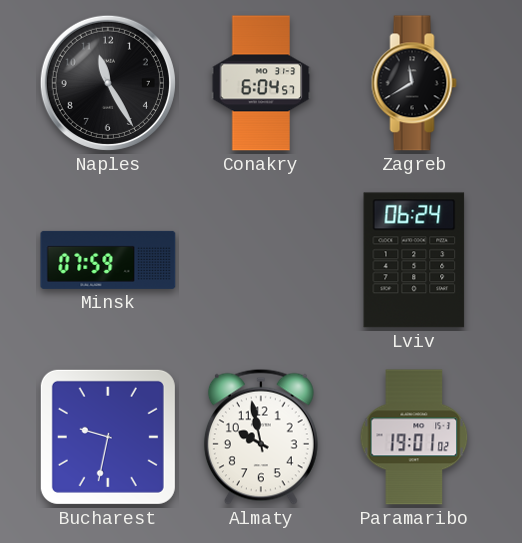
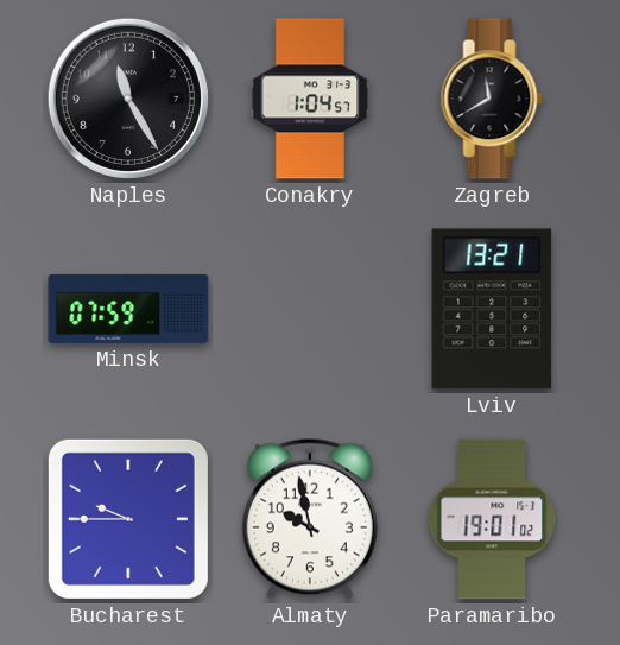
Conakry: 6:04 -> 1:04 (310, 99)
Lviv: 06:24 -> 13:21 (492, 309)
Bucharest: 9:32 -> 9:45 (128, 519)
